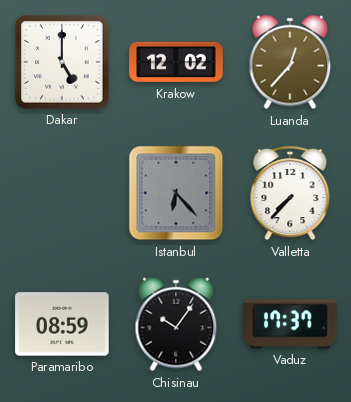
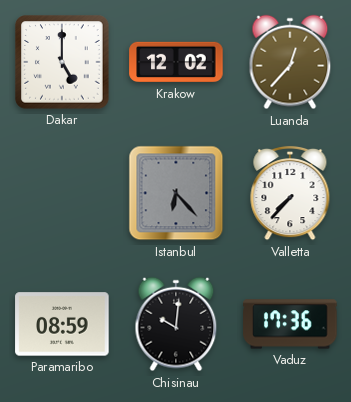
Chisinau: 10:06 -> 10:01 (176, 324)
Vaduz: 17:37 -> 17:36 (290, 324)
